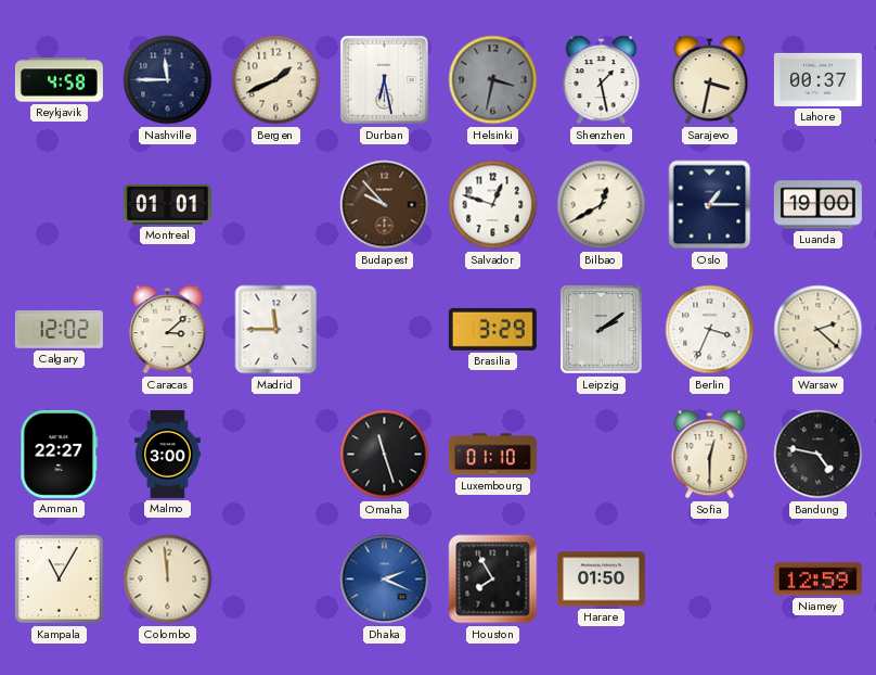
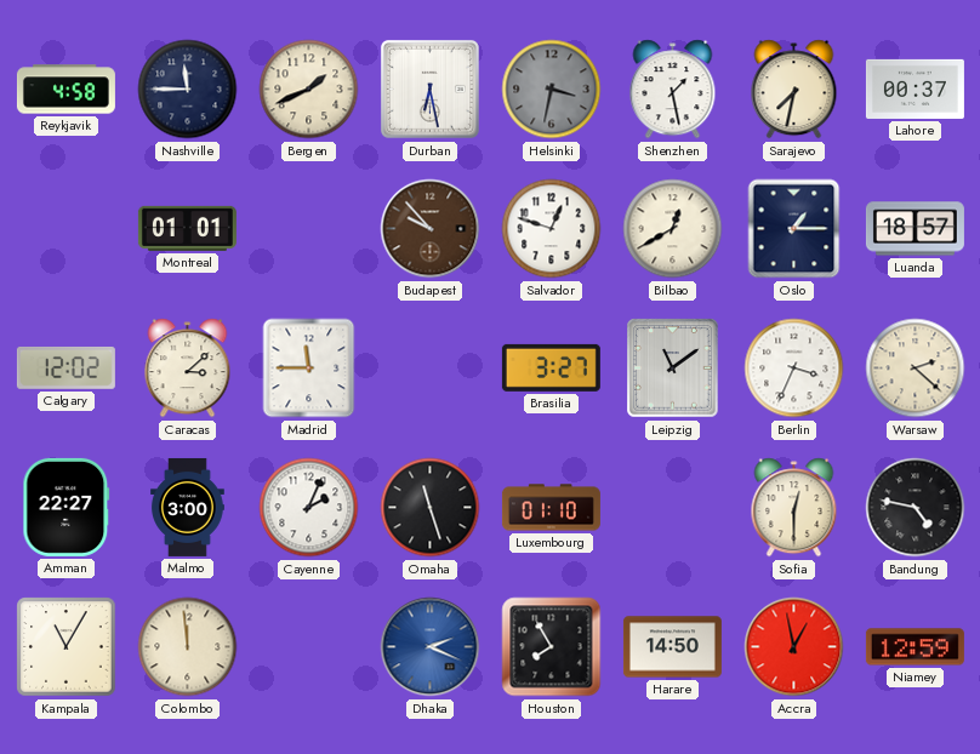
Sarajevo: 3:32 -> 7:32 (794, 90)
Luanda: 19:00 -> 18:57 (915, 229)
Brasilia: 3:29 -> 3:27 (551, 367)
Leipzig: 2:09 -> 11:09 (673, 369)
Cayenne: none -> 2:04 (309, 508)
Harare: 01:50 -> 14:50 (672, 647)
Accra: none -> 12:58 (794, 647)
